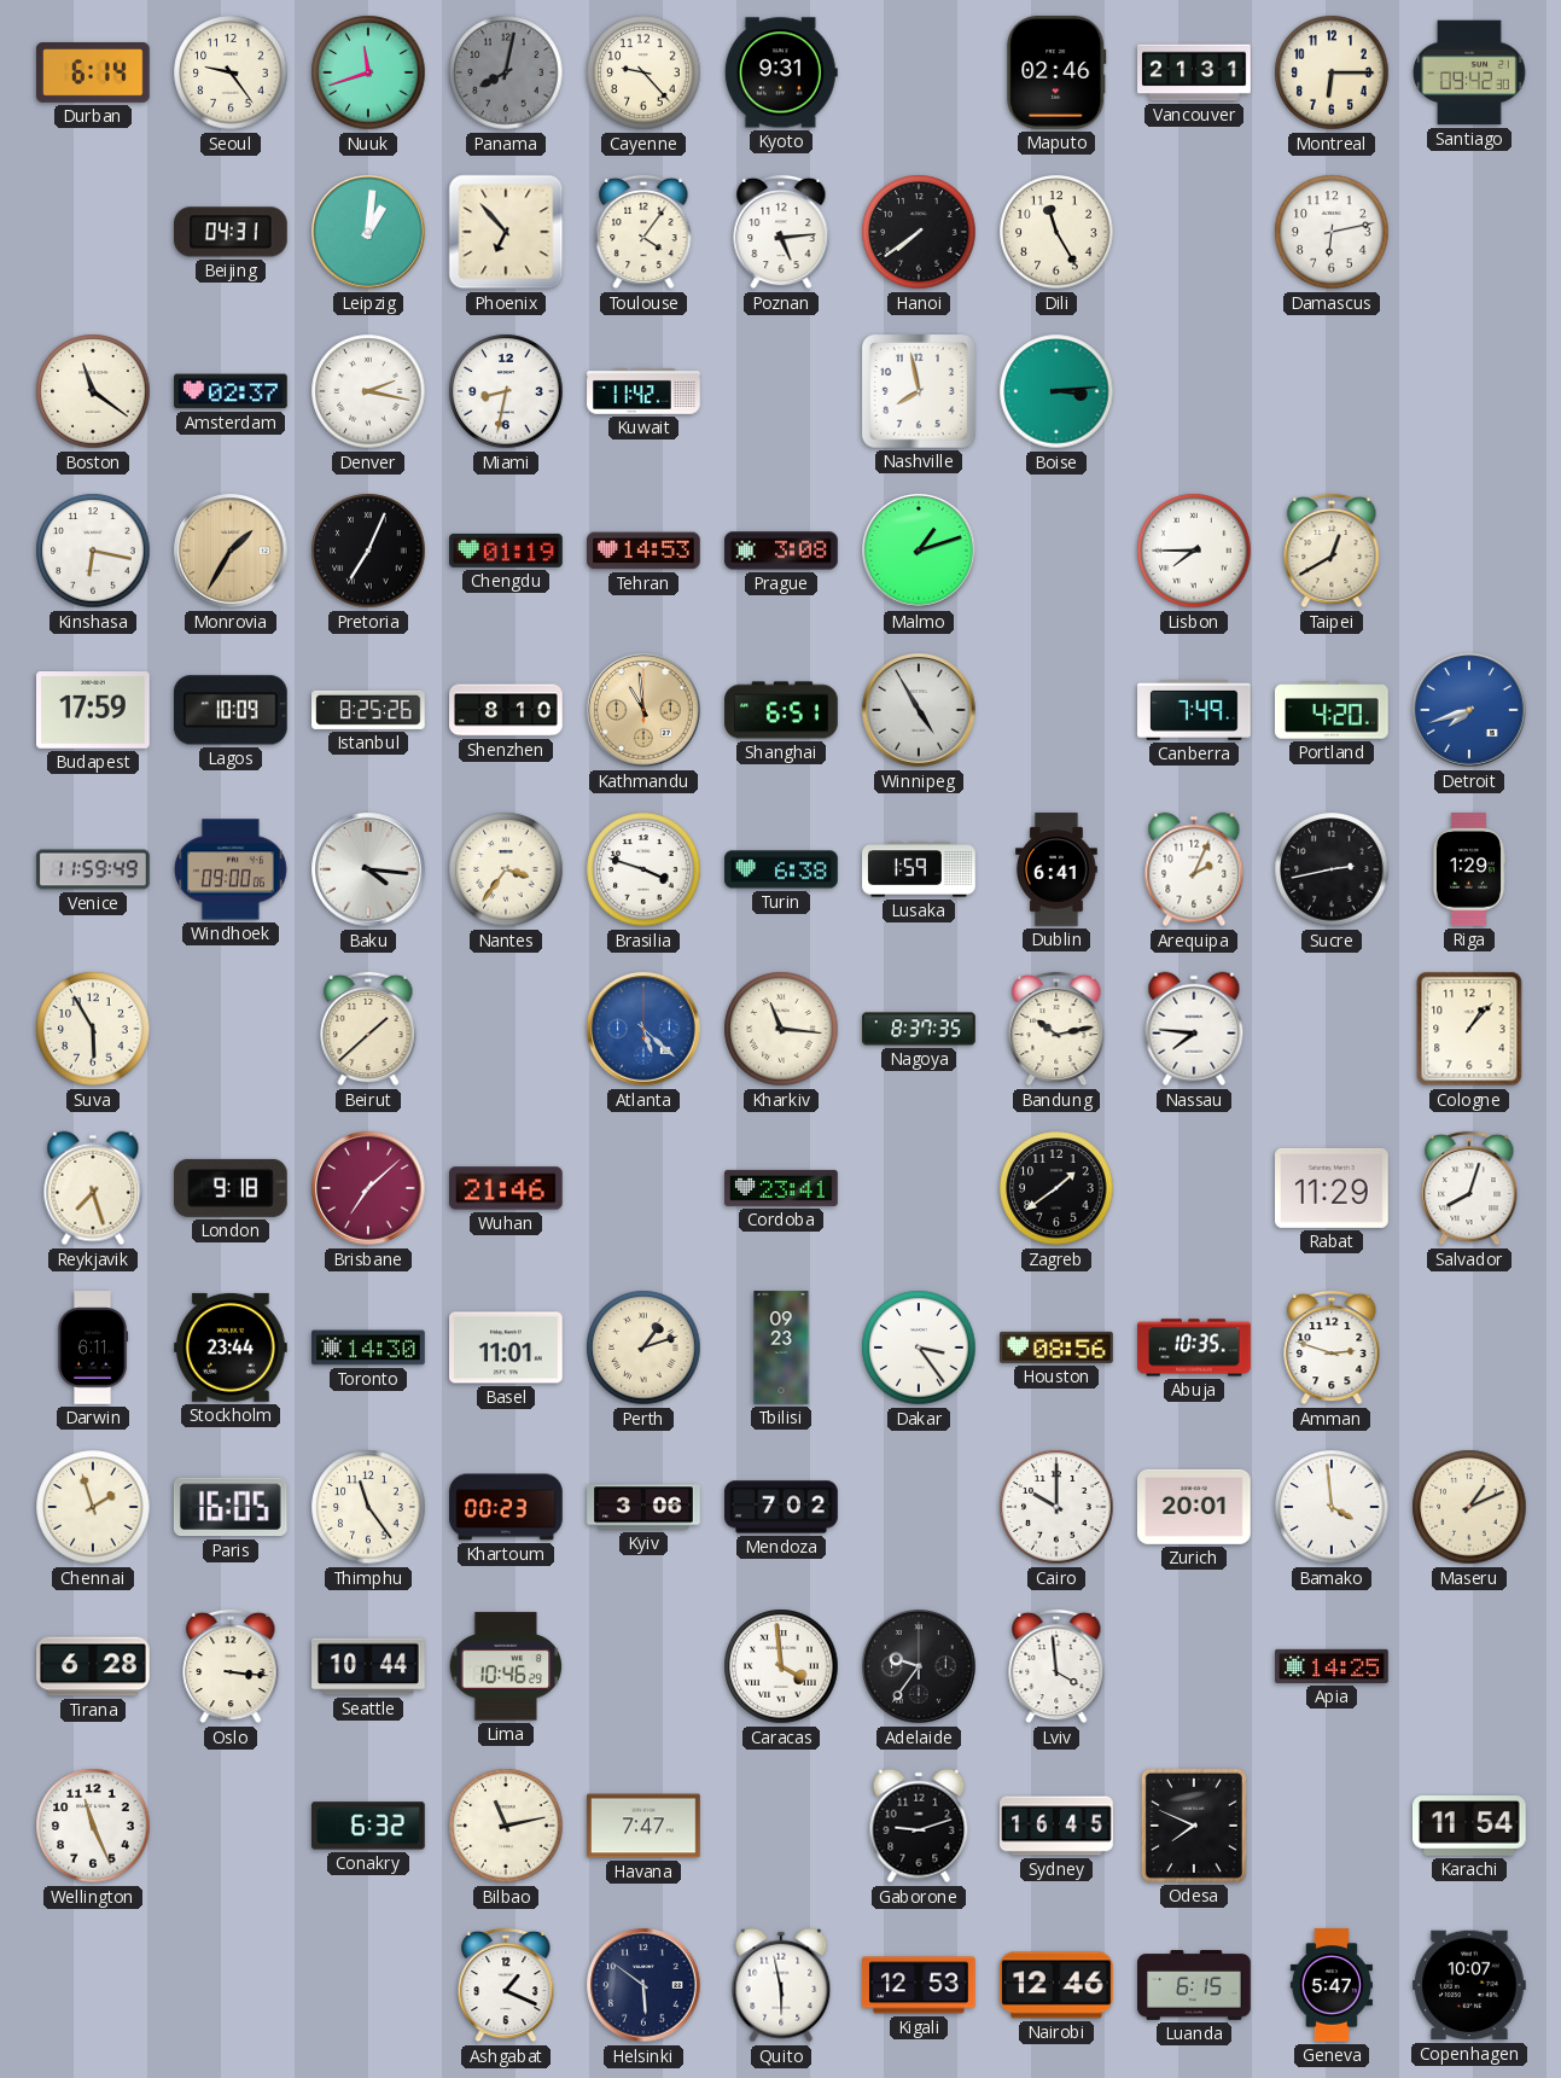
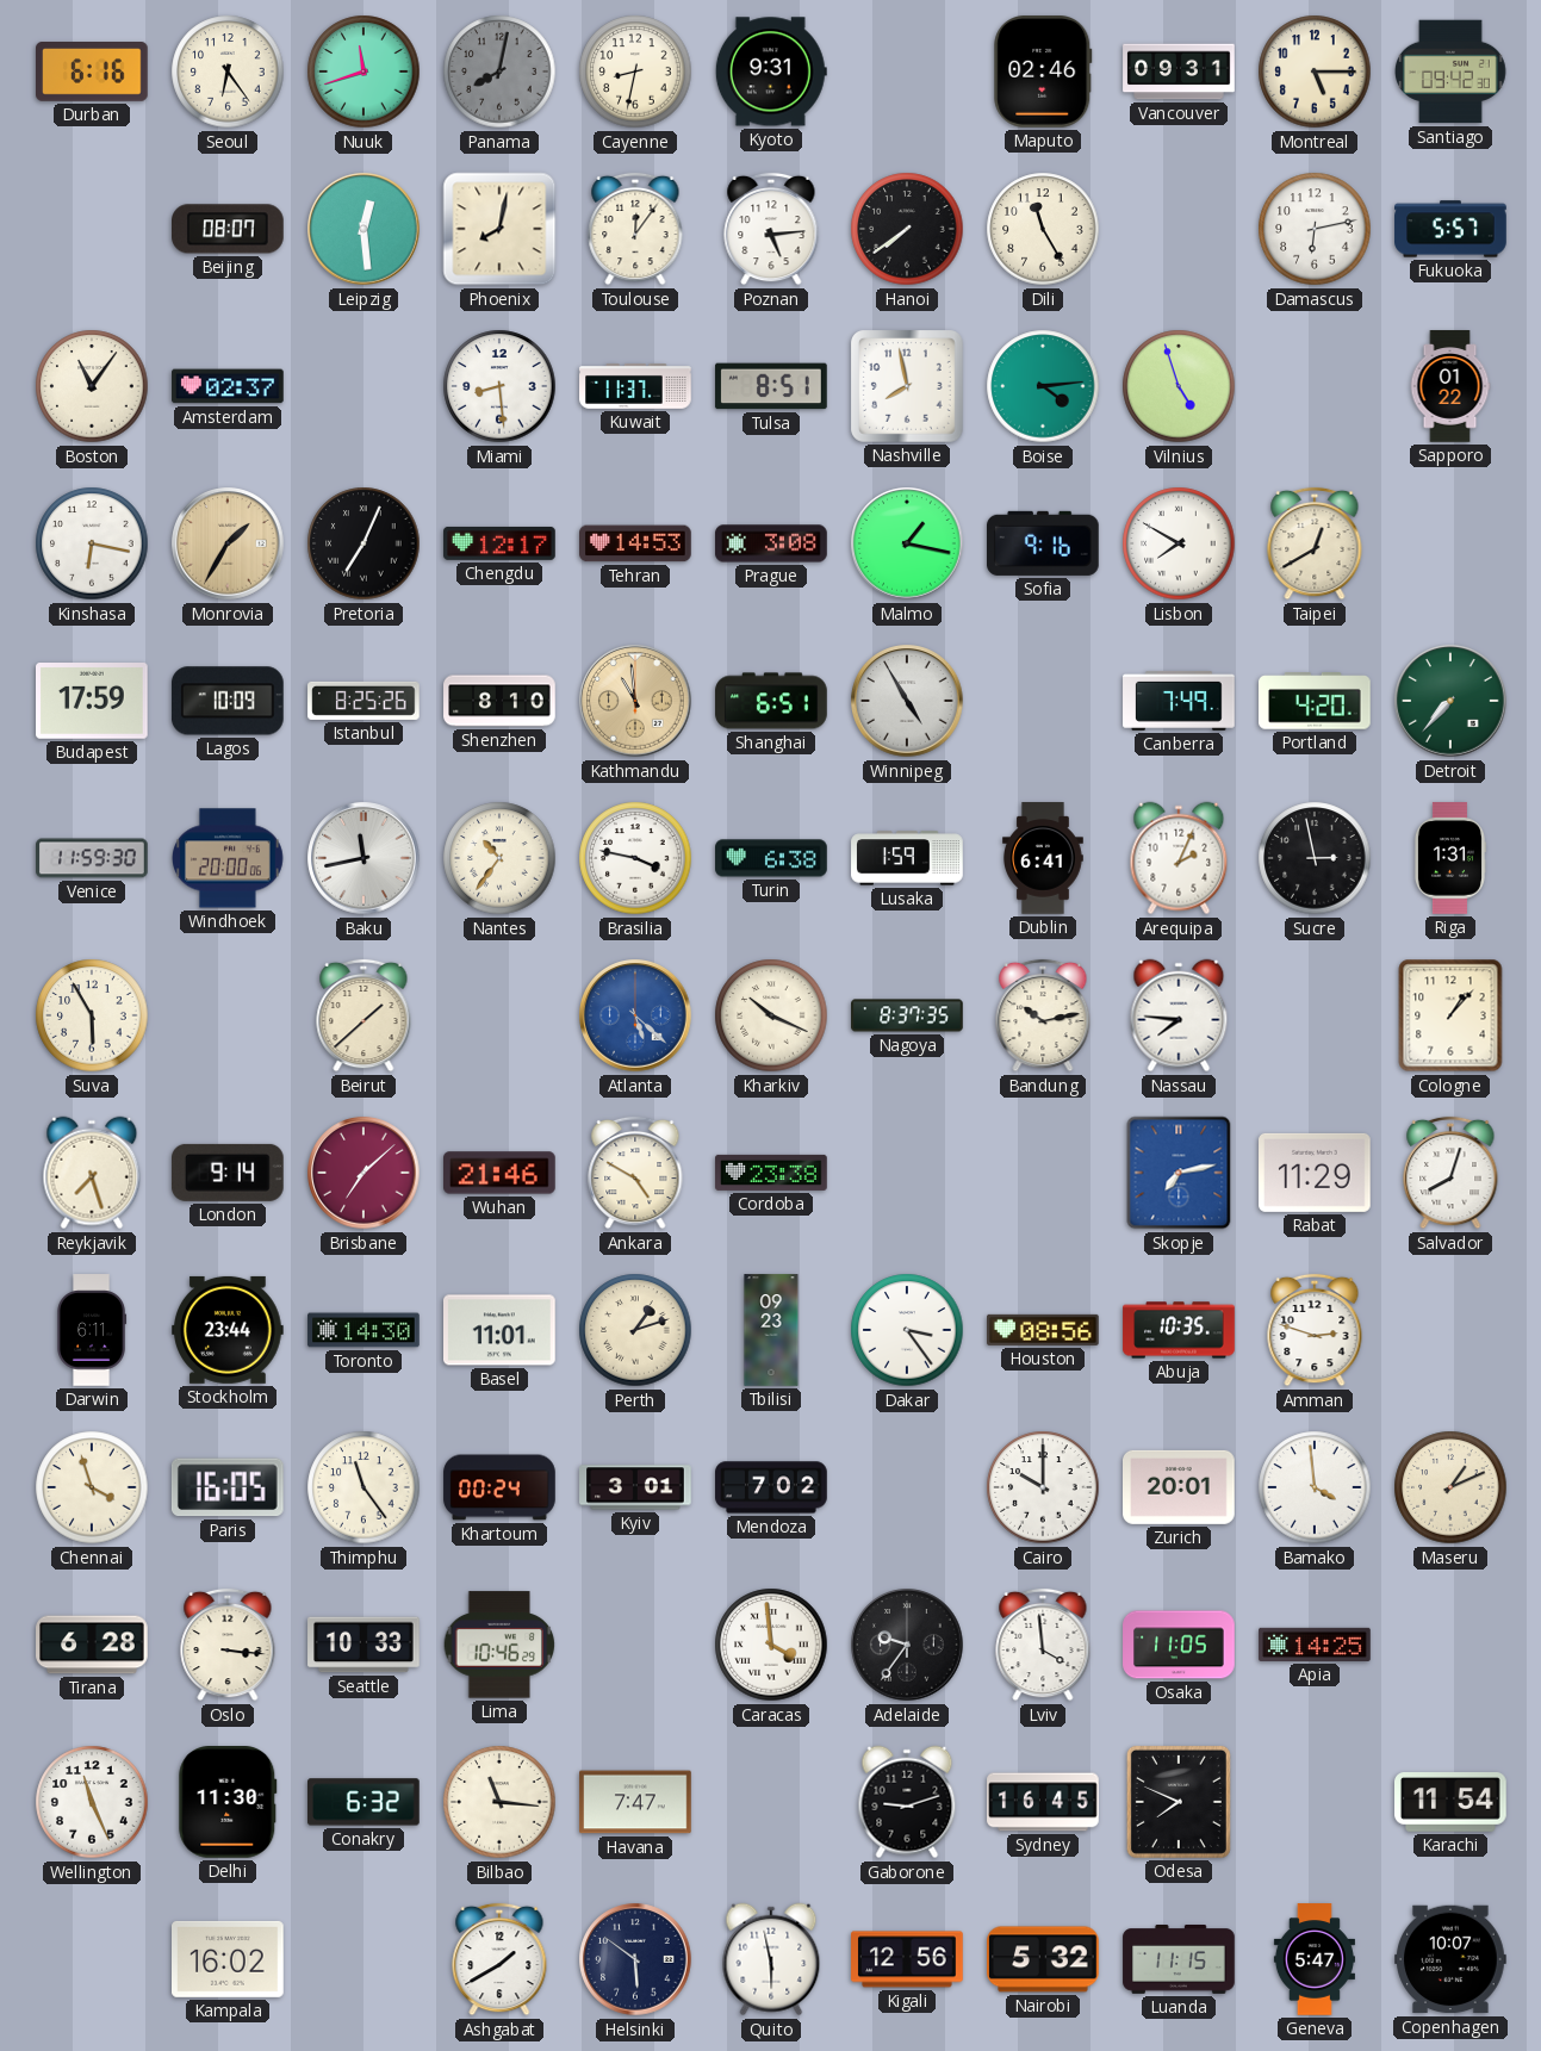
Durban: 6:14 -> 6:16 (92, 73)
Seoul: 9:24 -> 6:24 (228, 72)
Cayenne: 9:23 -> 8:32 (635, 72)
Vancouver: 21:31 -> 09:31 (1179, 72)
Montreal: 6:15 -> 5:15 (1315, 72)
Beijing: 04:31 -> 08:07 (229, 229)
Leipzig: 1:01 -> 12:29 (363, 229)
Phoenix: 6:53 -> 8:02 (499, 229)
Toulouse: 4:06 -> 12:06 (635, 229)
Fukuoka: none -> 5:57 (1450, 229)
Boston: 11:21 -> 11:06 (92, 386)
Denver: 2:17 -> none (368, 391)
Miami: 8:32 -> 8:29 (499, 386)
Kuwait: 11:42 -> 11:37 (635, 387)
Tulsa: none -> 8:51 (771, 386)
Boise: 3:14 -> 4:14 (1043, 386)
Vilnius: none -> 4:57 (1179, 386)
Sapporo: none -> 01:22 (1450, 386)
Chengdu: 01:19 -> 12:17 (499, 543)
Malmo: 1:12 -> 1:17 (907, 543)
Sofia: none -> 9:16 (1044, 543)
Lisbon: 7:45 -> 7:50 (1179, 543)
Detroit: 7:42 -> 7:37 (1450, 701)
Detroit dial: blue -> green (1450, 701)
Venice: 11:59:49 -> 11:59:30 (92, 858)
Windhoek: 09:00 -> 20:00 (229, 858)
Baku: 4:16 -> 11:43 (363, 858)
Nantes: 3:36 -> 10:36 (499, 858)
Brasilia: 3:48 -> 3:47 (635, 858)
Sucre: 2:43 -> 2:58 (1315, 858)
Riga: 1:29 -> 1:31 (1449, 858)
Kharkiv: 11:16 -> 10:19 (771, 1015)
London: 9:18 -> 9:14 (228, 1173)
Ankara: none -> 4:50 (635, 1173)
Cordoba: 23:41 -> 23:38 (771, 1173)
Zagreb: 1:39 -> none (1056, 1188)
Skopje: none -> 7:13 (1179, 1173)
Chennai: 1:57 -> 3:57 (92, 1487)
Khartoum: 00:23 -> 00:24 (499, 1487)
Kyiv: 3:06 -> 3:01 (635, 1487)
Seattle: 10:44 -> 10:33 (363, 1645)
Osaka: none -> 11:05 (1179, 1645)
Delhi: none -> 11:30 (228, 1803)
Bilbao: 11:13 -> 11:16 (499, 1802)
Kampala: none -> 16:02 (229, 1959)
Ashgabat: 1:19 -> 1:40 (499, 1959)
Kigali: 12:53 -> 12:56 (907, 1959)
Nairobi: 12:46 -> 5:32 (1043, 1959)
Luanda: 6:15 -> 11:15 (1179, 1960)
